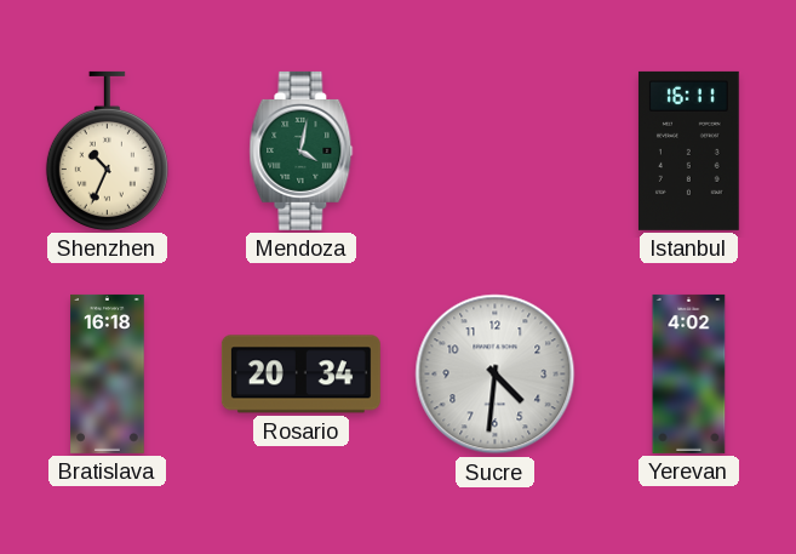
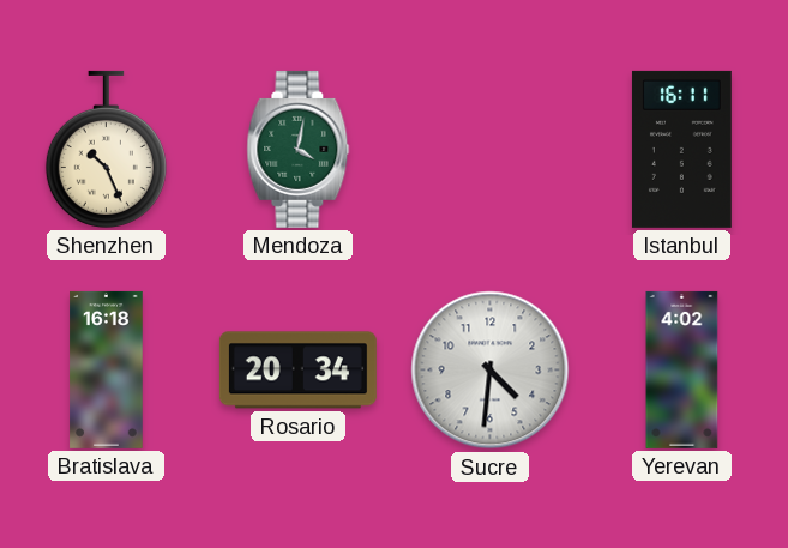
Shenzhen: 10:34 -> 10:26 (106, 149)
